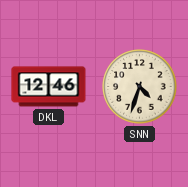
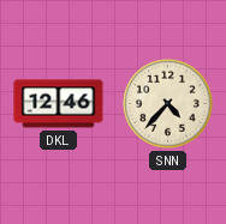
SNN: 4:33 -> 4:37 (168, 104)
